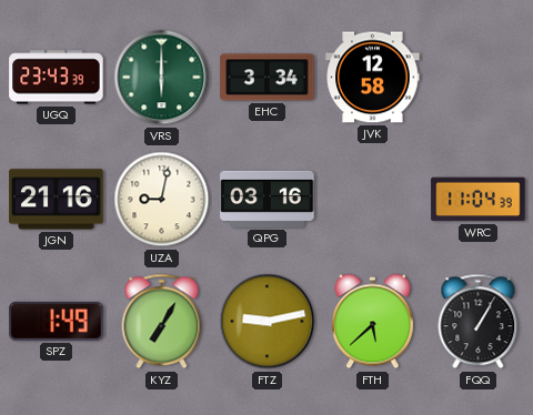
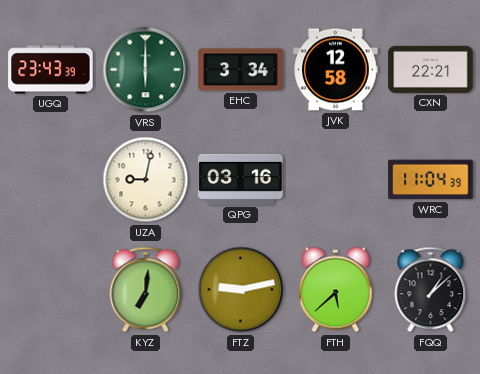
CXN: none -> 22:21 (431, 69)
JGN: 21:16 -> none (57, 200)
SPZ: 1:49 -> none (57, 321)
KYZ: 7:05 -> 7:01 (146, 290)
FQQ: 1:05 -> 1:08 (431, 290)
